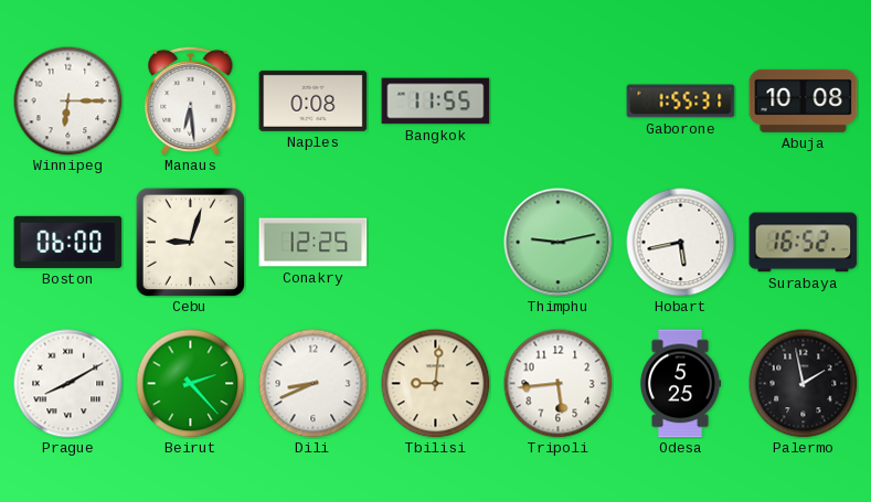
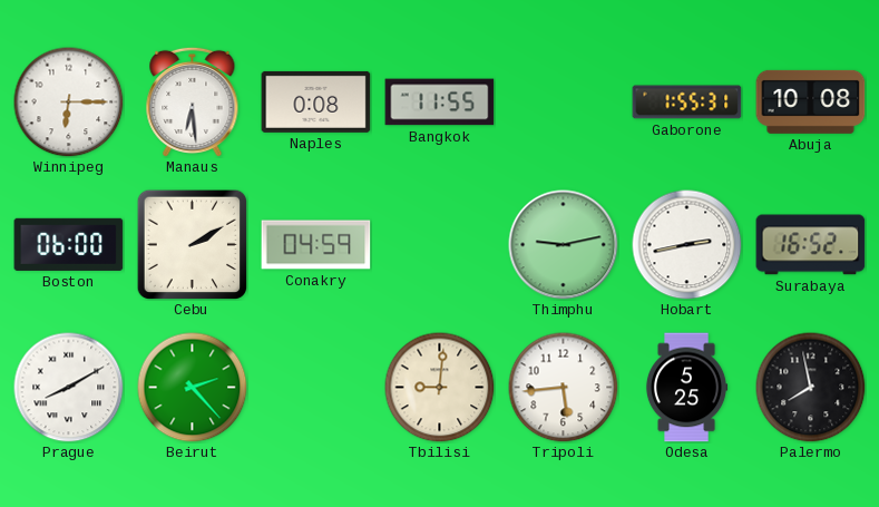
Cebu: 9:03 -> 2:10 (192, 244)
Conakry: 12:25 -> 04:59 (316, 245)
Hobart: 5:43 -> 2:43 (687, 245)
Dili: 8:41 -> none (314, 384)
Palermo: 1:58 -> 7:58 (811, 388)
